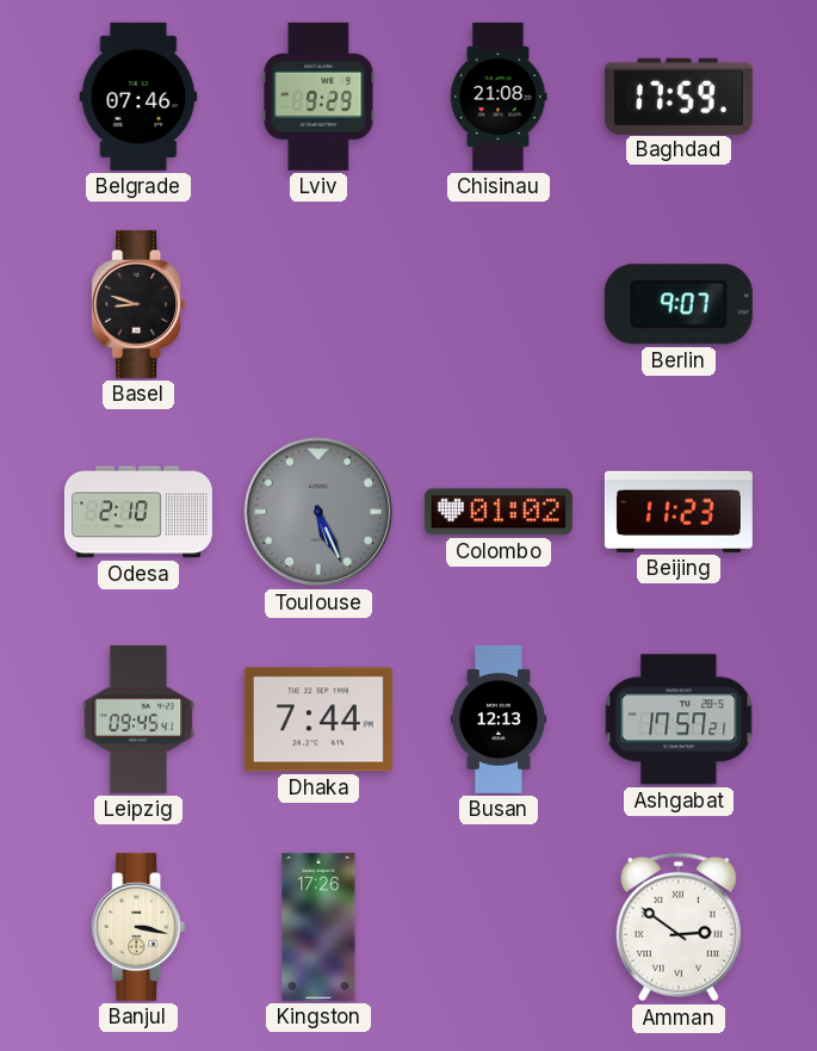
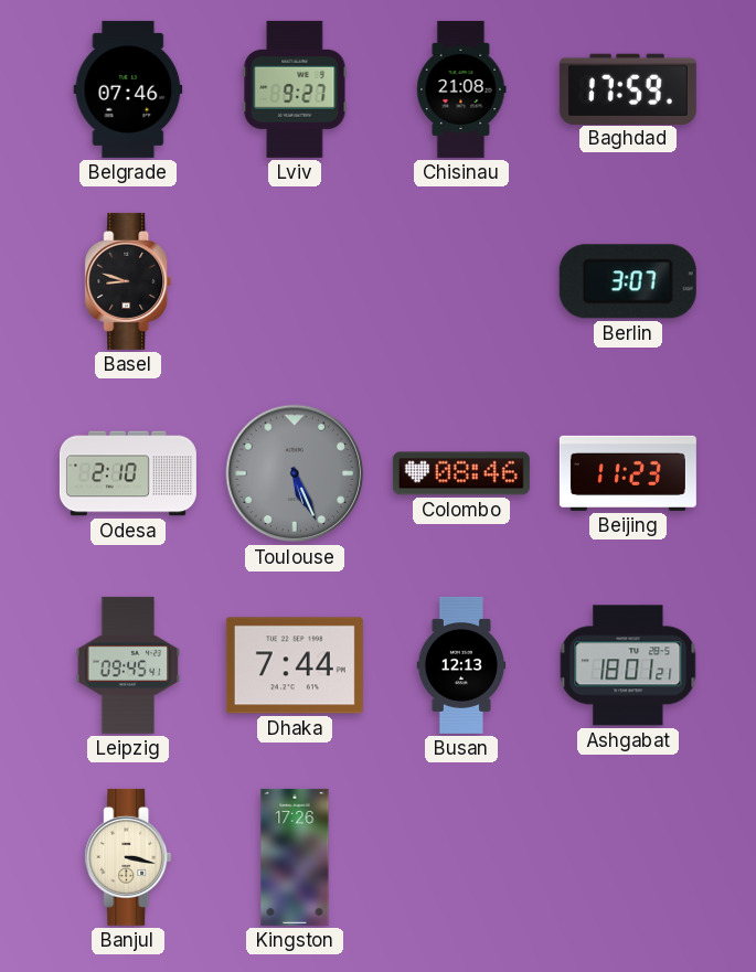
Lviv: 9:29 -> 9:27 (295, 89)
Berlin: 9:07 -> 3:07 (628, 281)
Colombo: 01:02 -> 08:46 (461, 473)
Ashgabat: 17:57 -> 18:01 (628, 665)
Amman: 2:51 -> none (679, 927)
